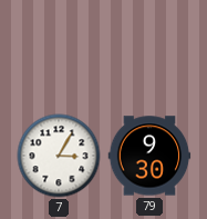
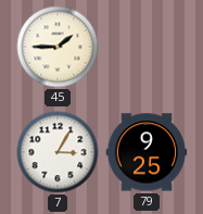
45: none -> 1:45 (58, 47)
79: 9:30 -> 9:25 (147, 152)
